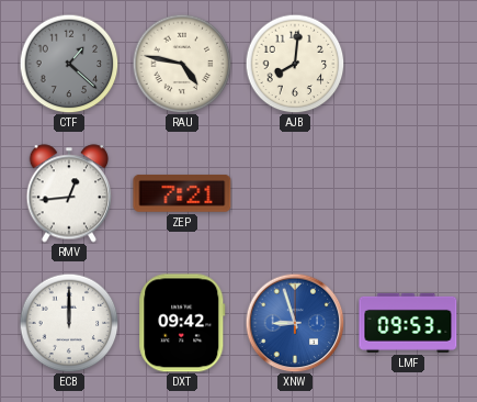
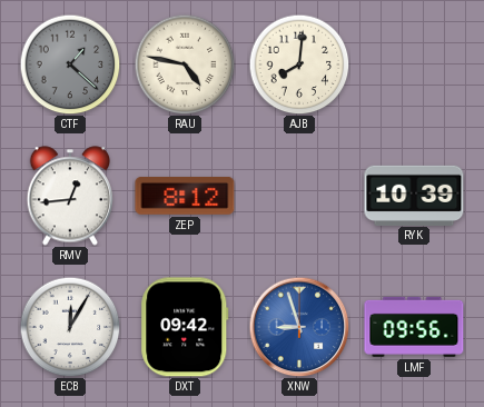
ZEP: 7:21 -> 8:12 (185, 196)
RYK: none -> 10:39 (414, 195)
ECB: 12:00 -> 12:05 (70, 327)
LMF: 09:53 -> 09:56 (414, 327)
